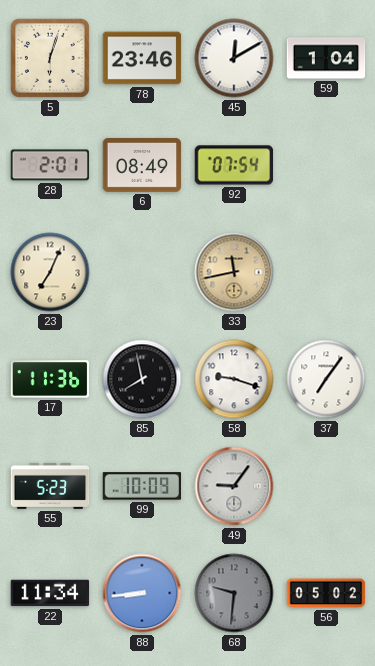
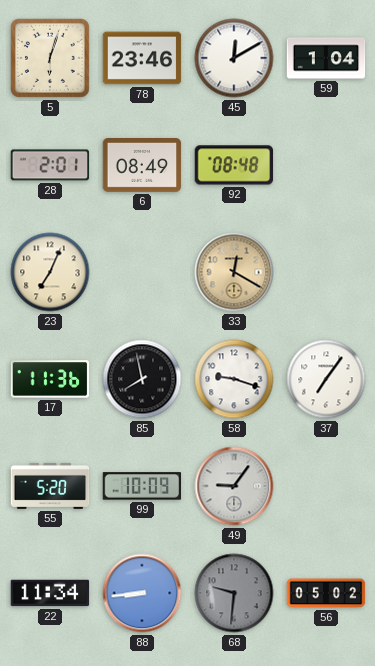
92: 07:54 -> 08:48 (234, 165)
33: 11:43 -> 12:20 (234, 272)
55: 5:23 -> 5:20 (50, 486)
